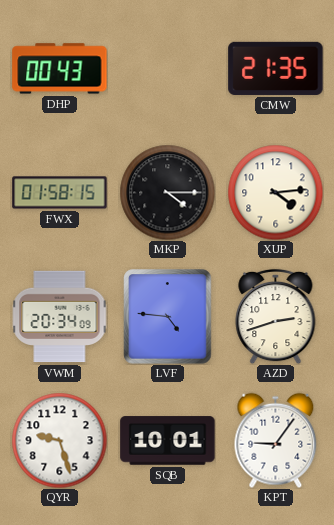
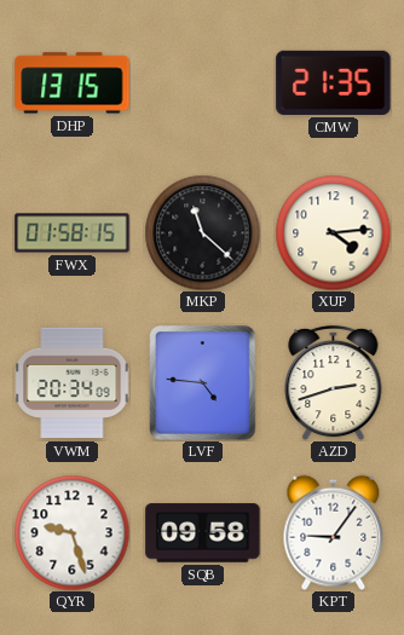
DHP: 00:43 -> 13:15 (73, 83)
MKP: 4:15 -> 11:22 (202, 232)
SQB: 10:01 -> 09:58 (203, 533)
